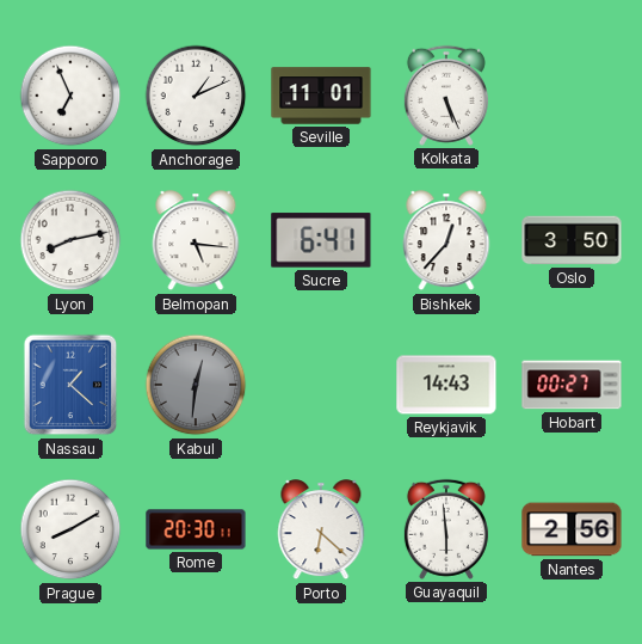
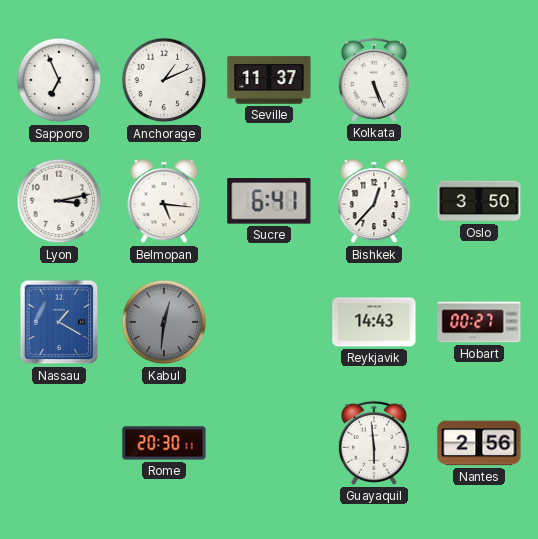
Seville: 11:01 -> 11:37 (269, 80)
Lyon: 8:13 -> 3:13 (59, 201)
Nassau: 1:22 -> 1:20 (59, 322)
Prague: 8:10 -> none (70, 529)
Porto: 6:22 -> none (321, 530)
